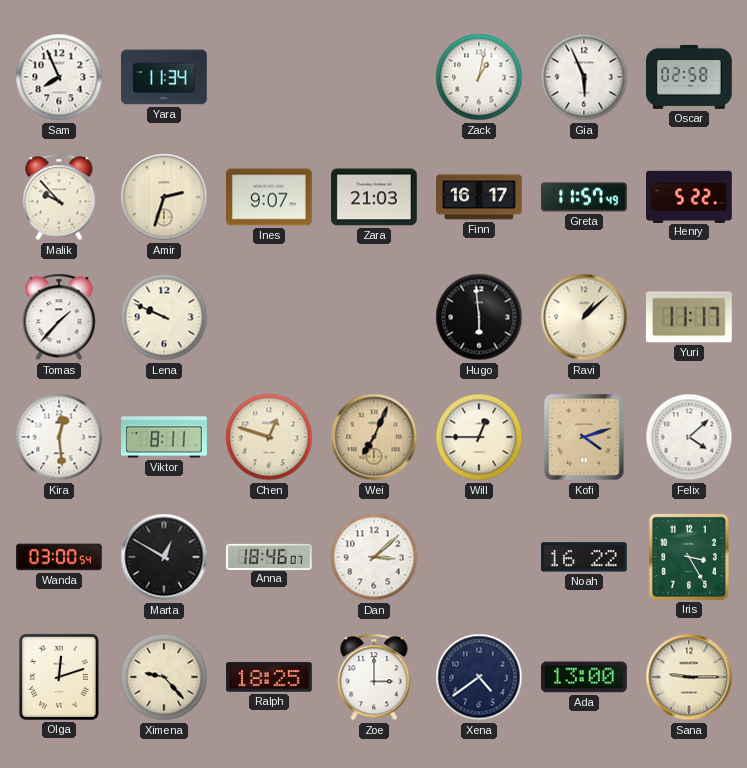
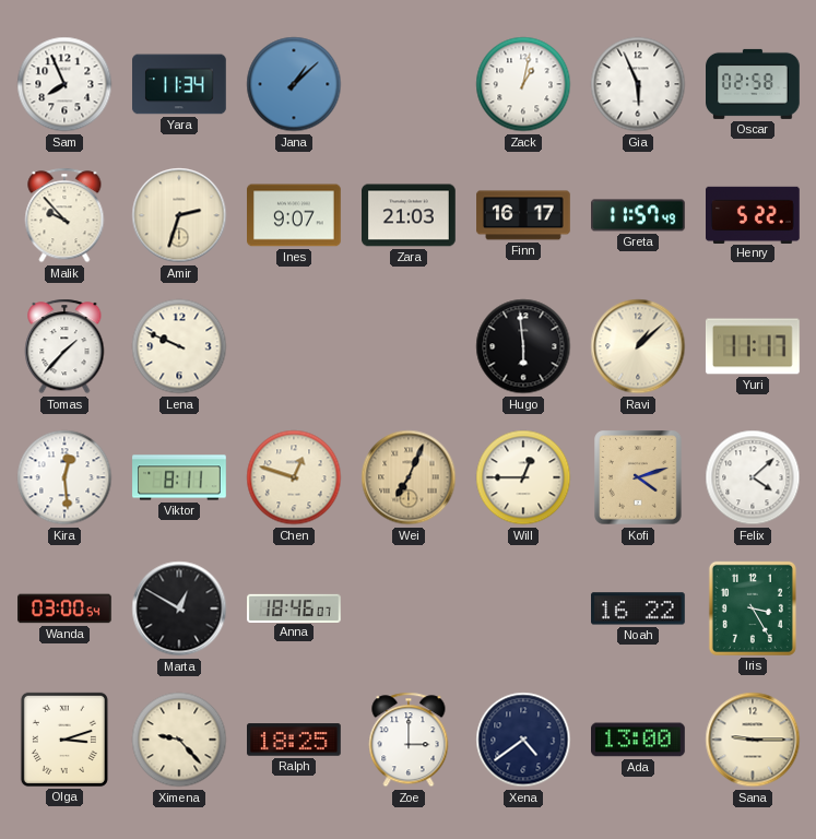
Jana: none -> 1:08 (294, 84)
Dan: 3:08 -> none (374, 557)
Olga: 12:12 -> 3:12 (64, 740)
